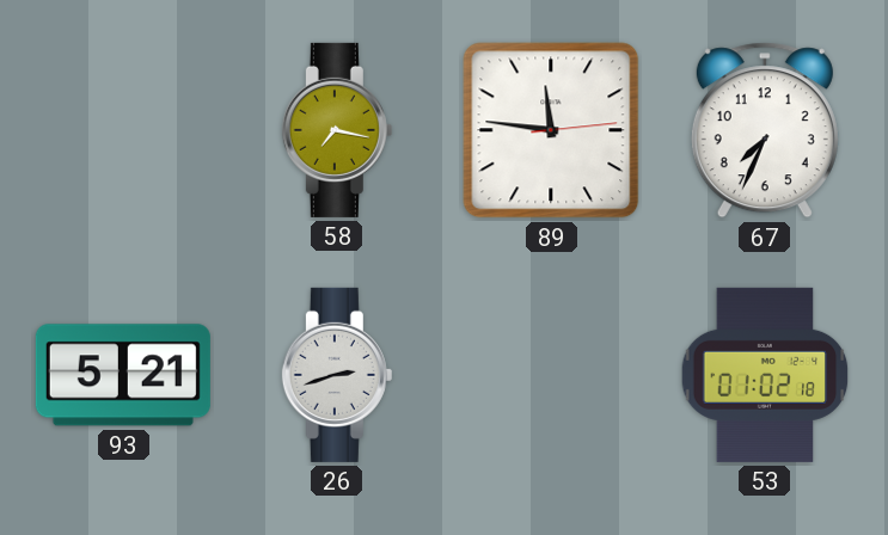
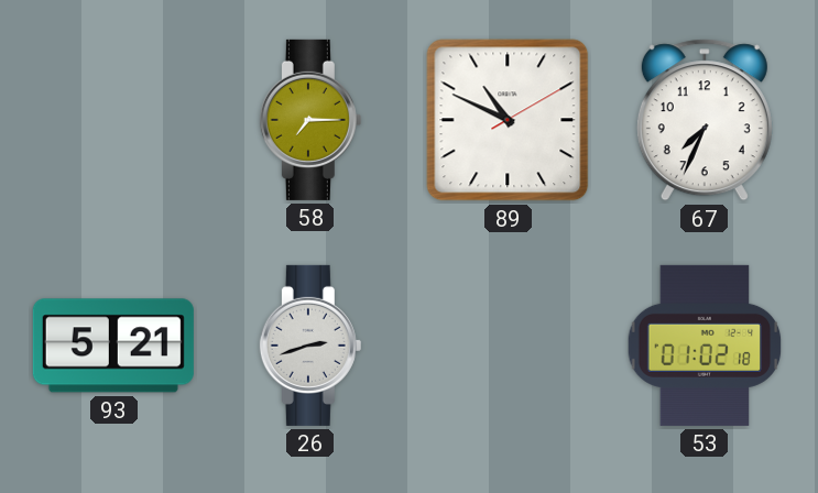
58: 7:17 -> 7:15 (310, 120)
89: 11:46 -> 10:49 (508, 120)
